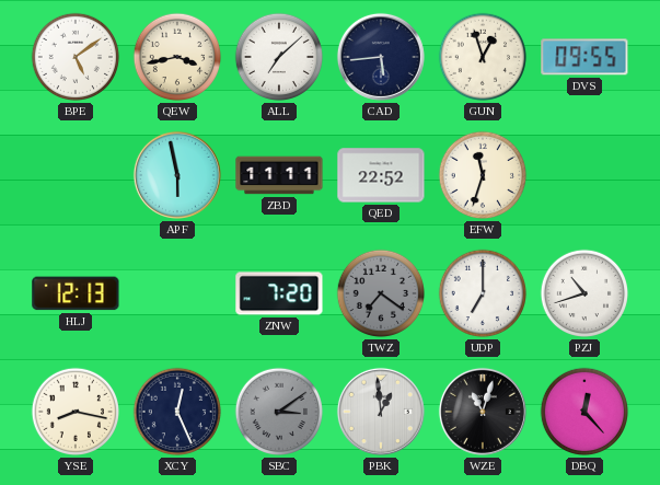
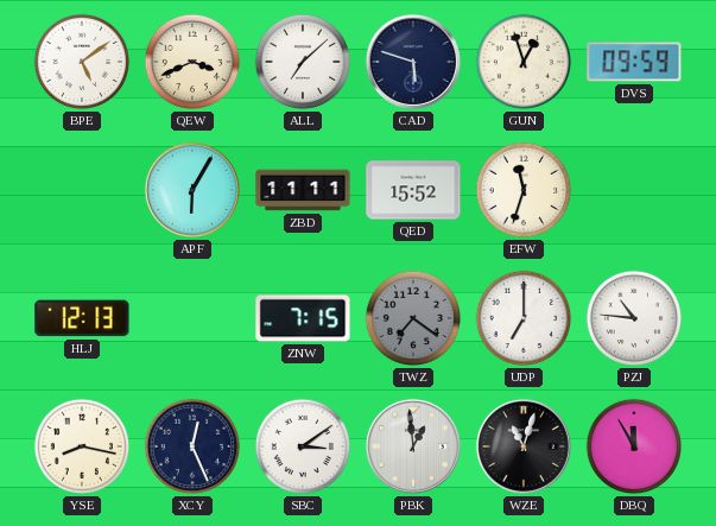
QEW: 3:43 -> 3:41 (192, 62)
CAD: 5:44 -> 5:48 (413, 62)
DVS: 09:55 -> 09:59 (634, 62)
APF: 5:58 -> 6:05 (192, 190)
QED: 22:52 -> 15:52 (413, 190)
ZNW: 7:20 -> 7:15 (303, 318)
PZJ: 10:42 -> 10:46 (634, 318)
SBC dial: grey -> white (303, 446)
DBQ: 12:23 -> 11:55 (634, 446)
